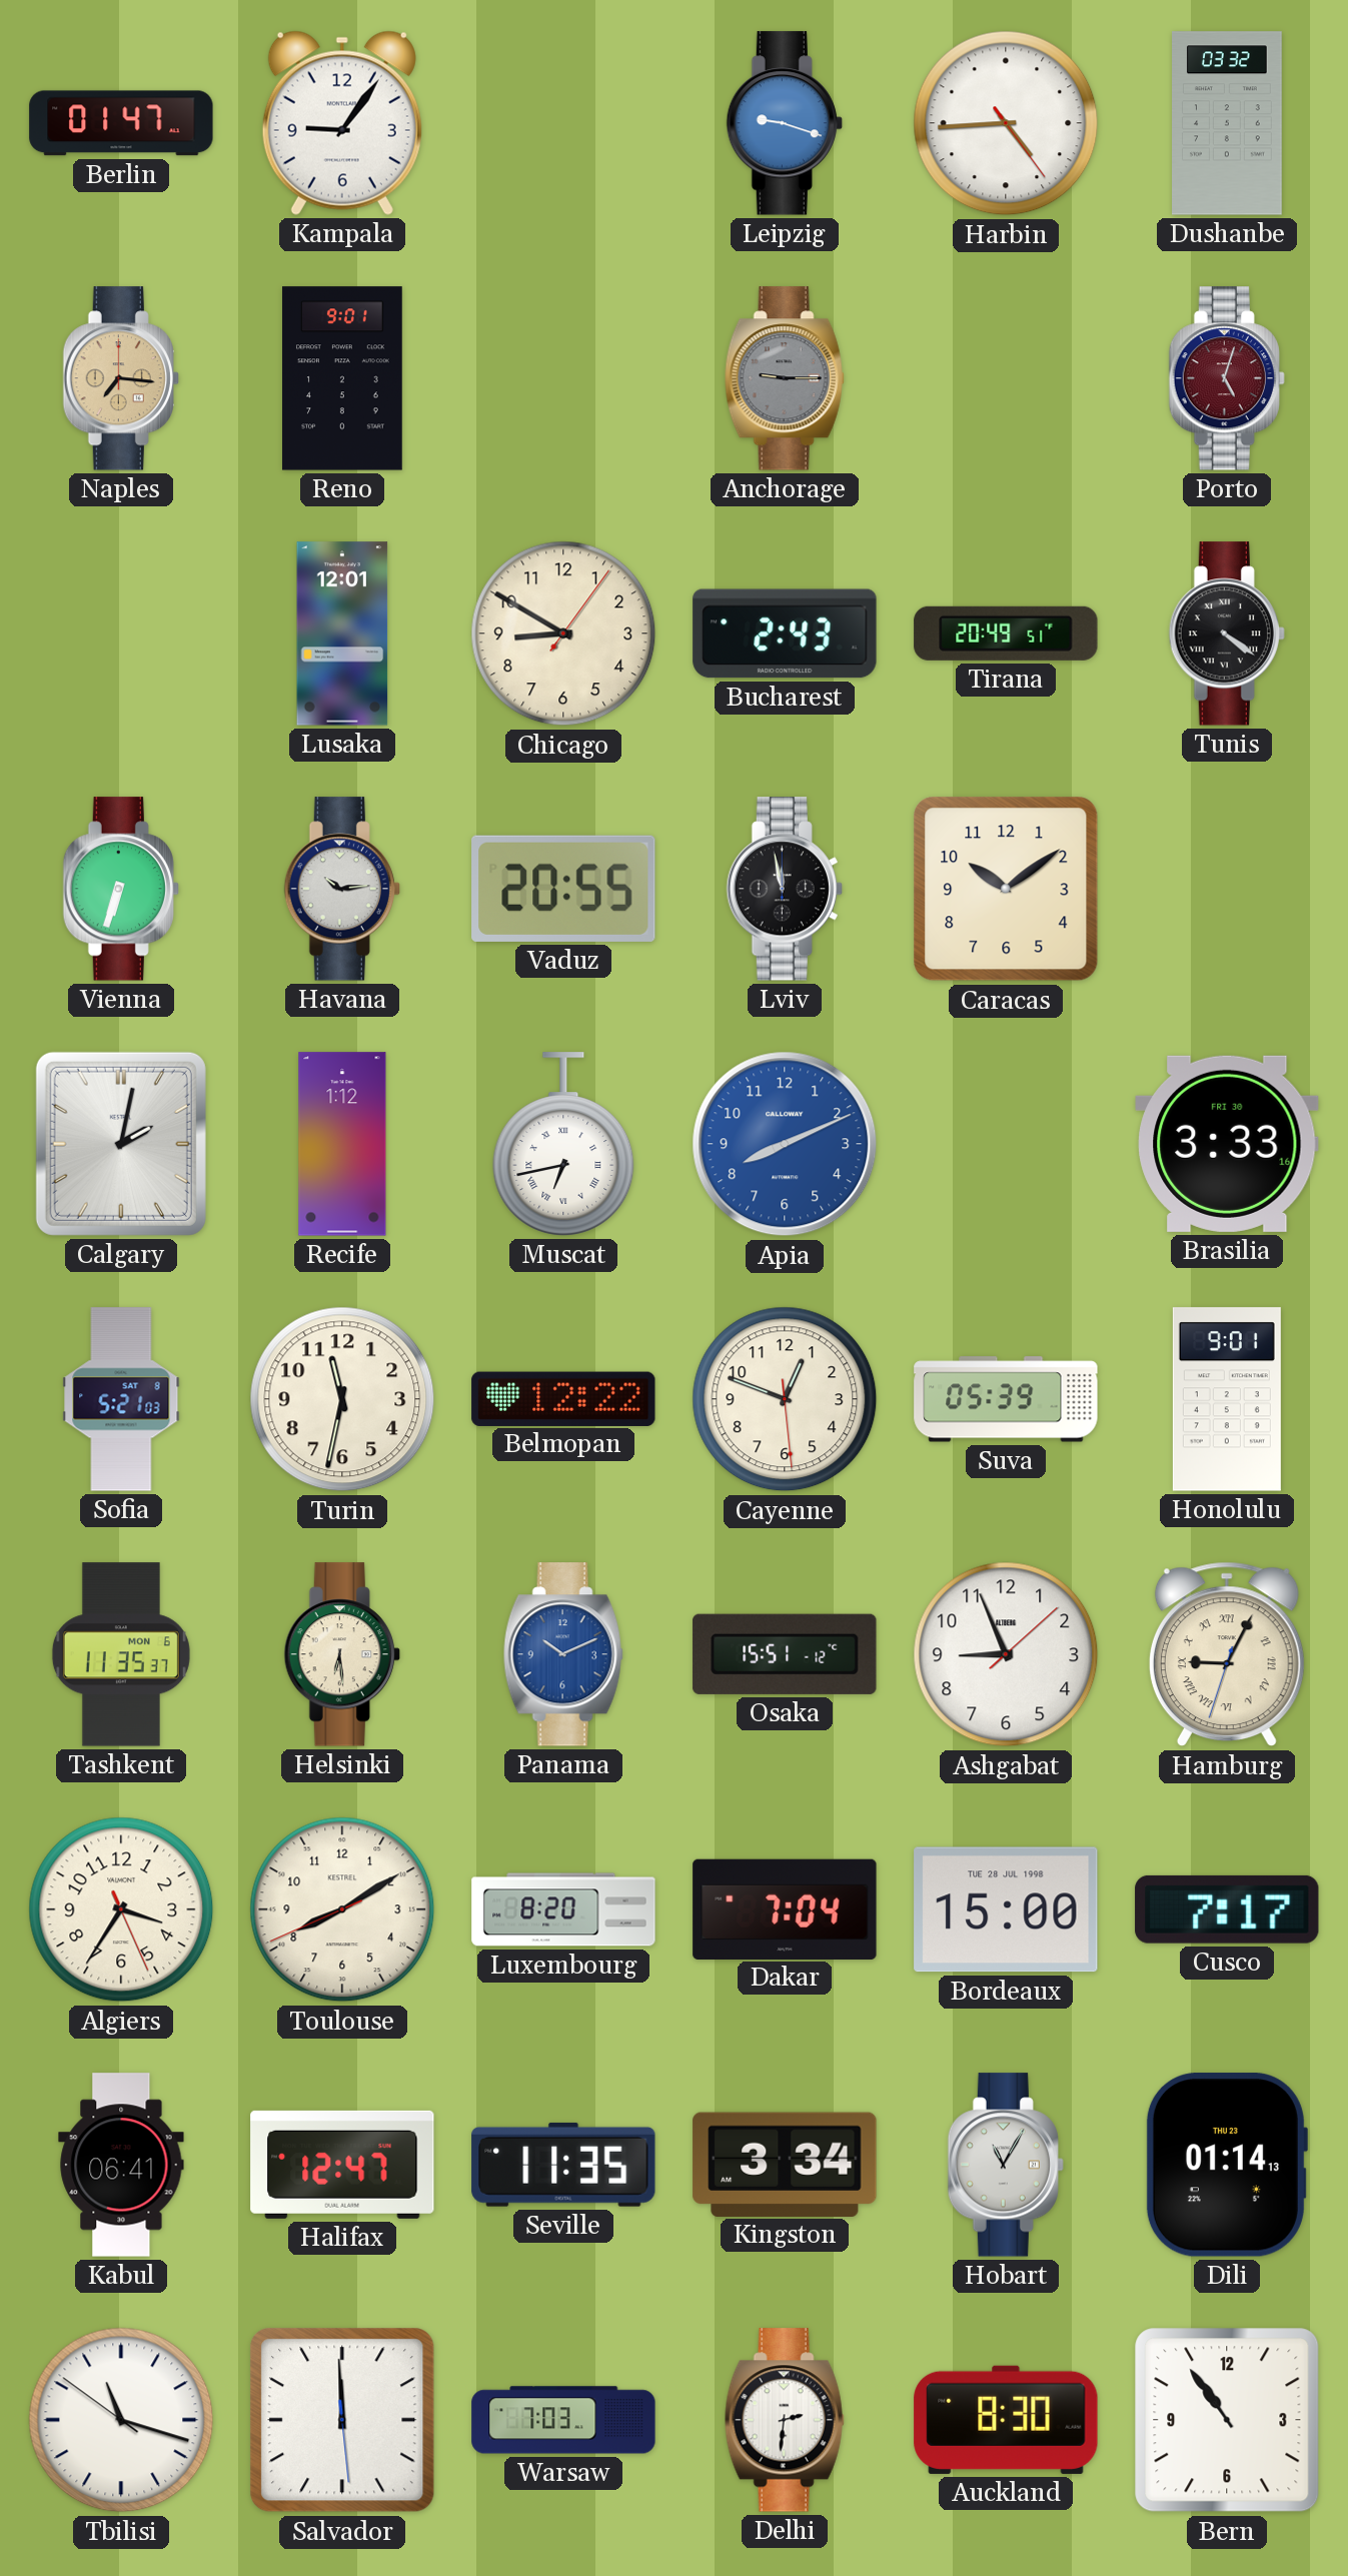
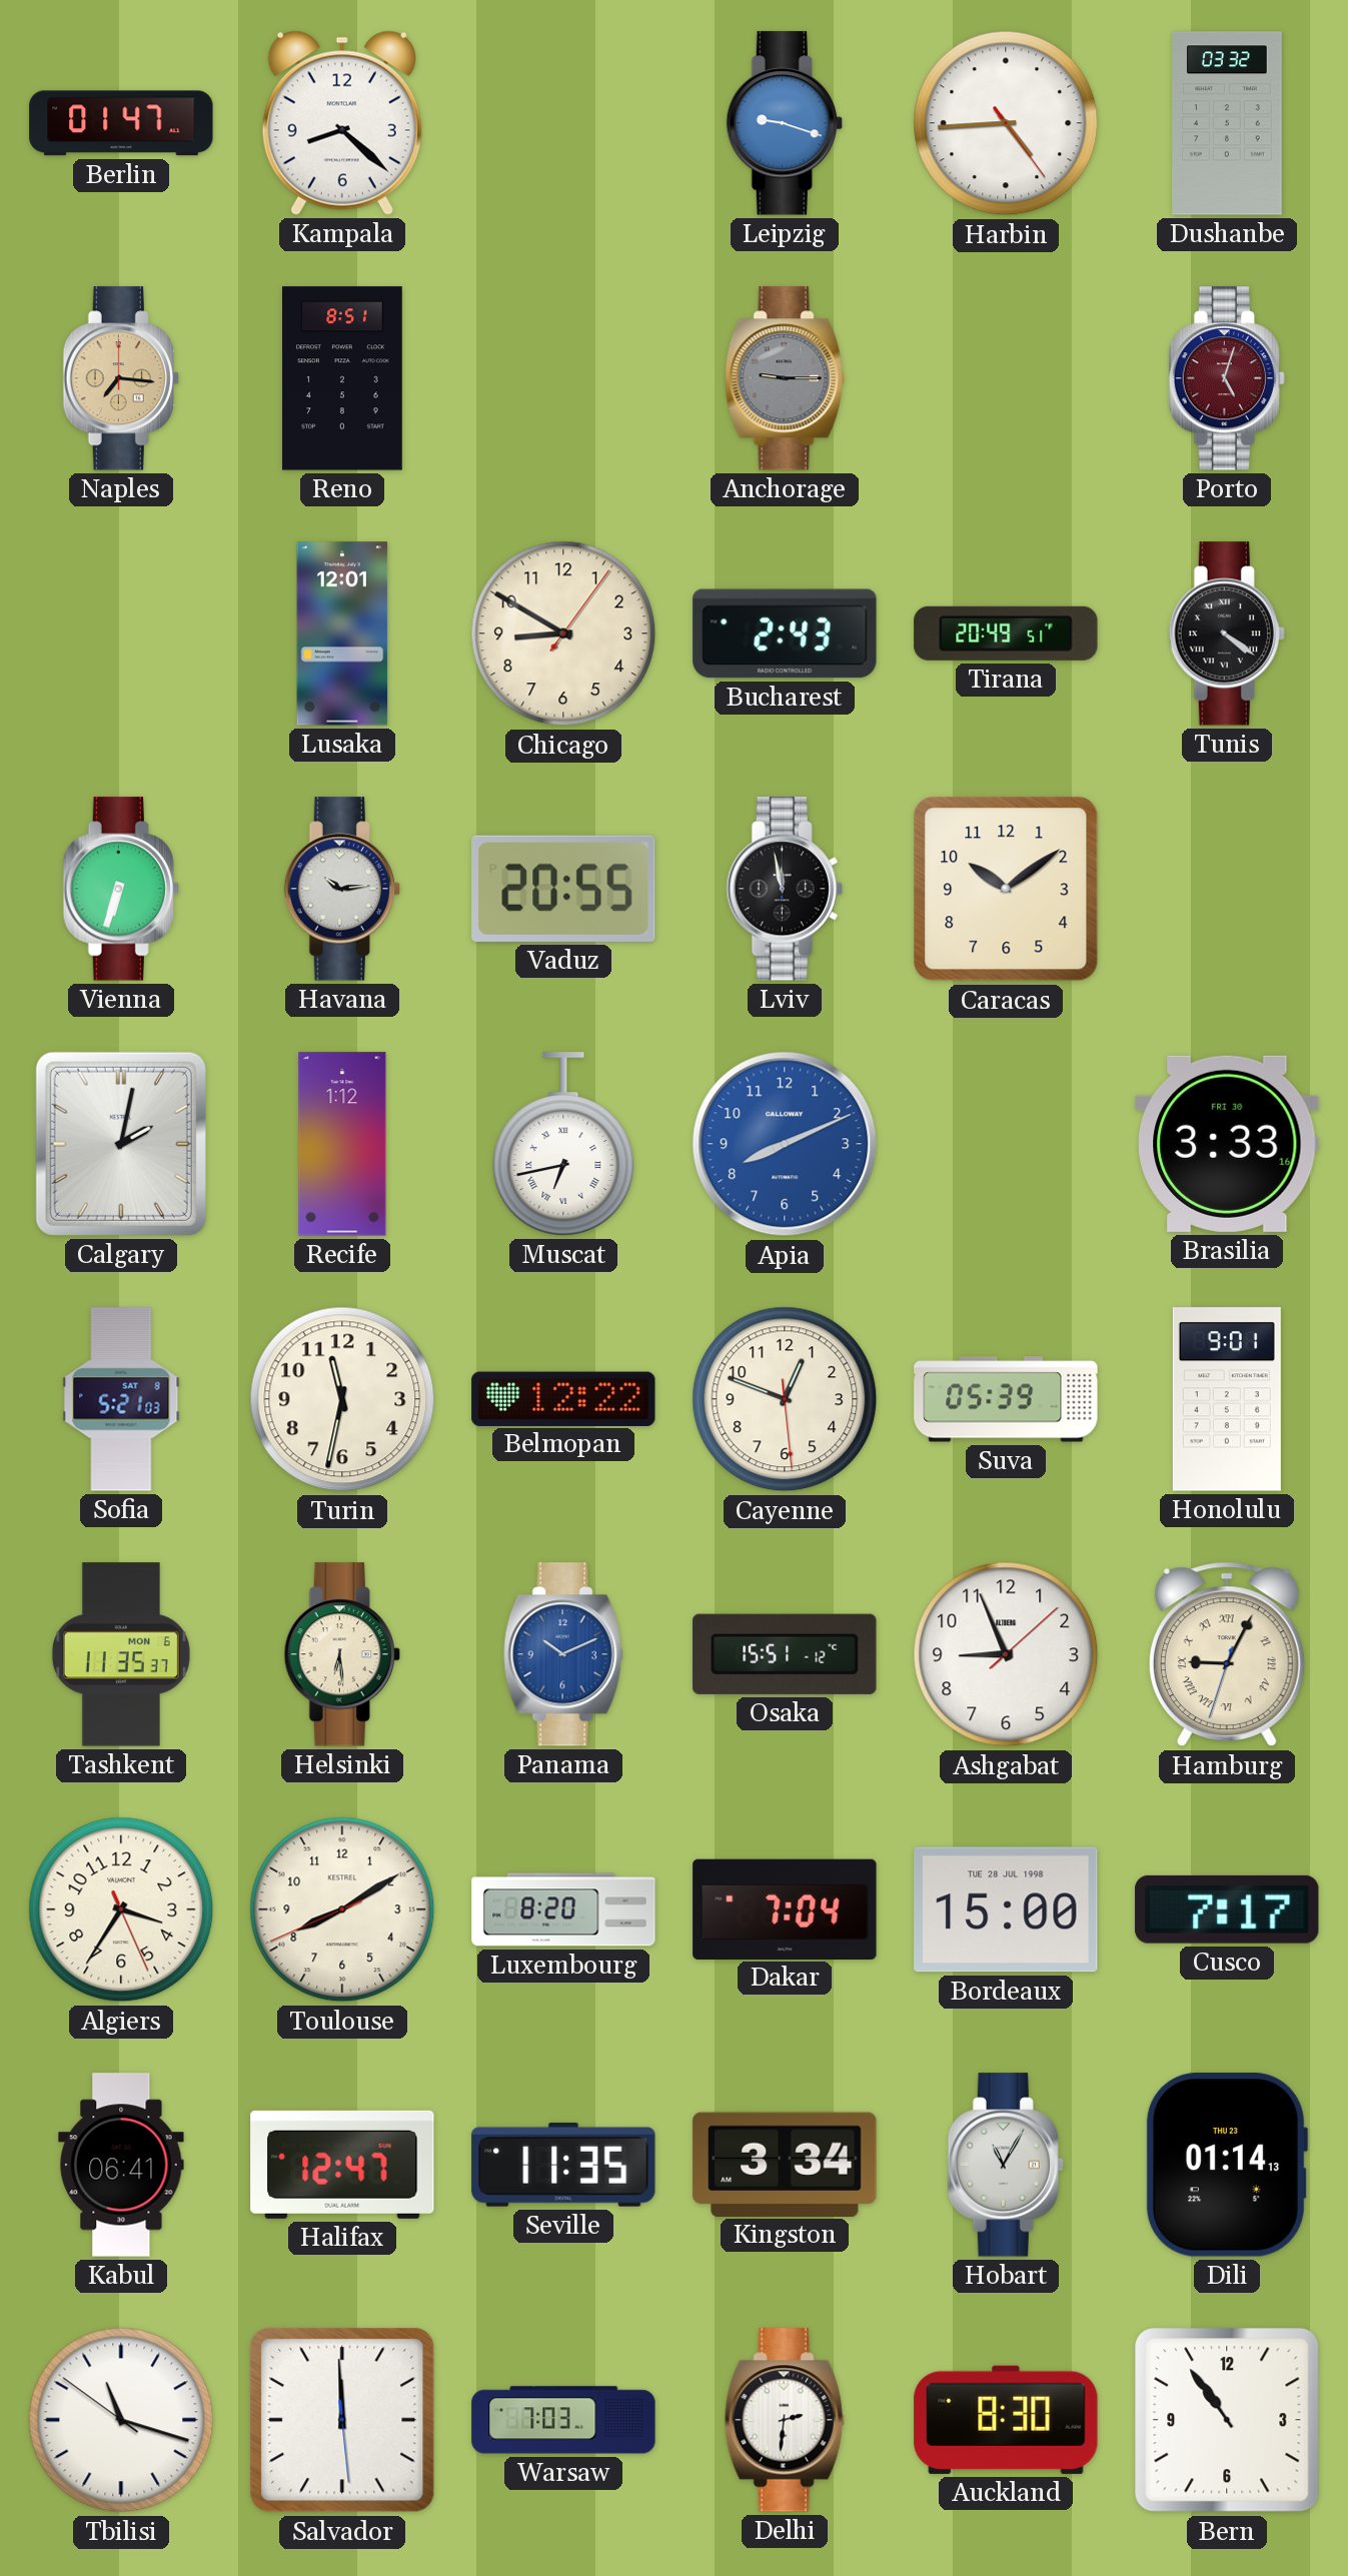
Kampala: 9:06 -> 8:22 (342, 123)
Reno: 9:01 -> 8:51 (342, 378)
